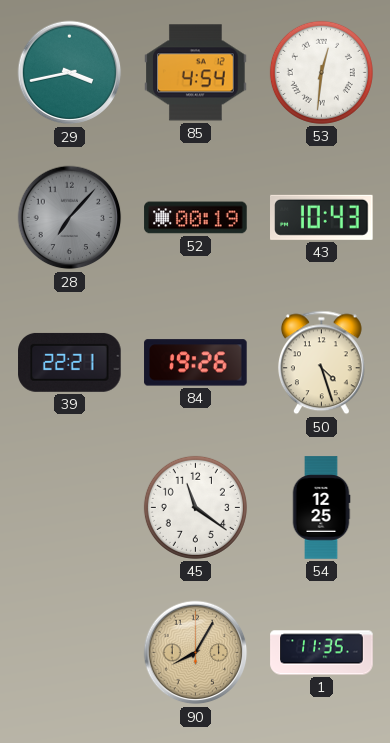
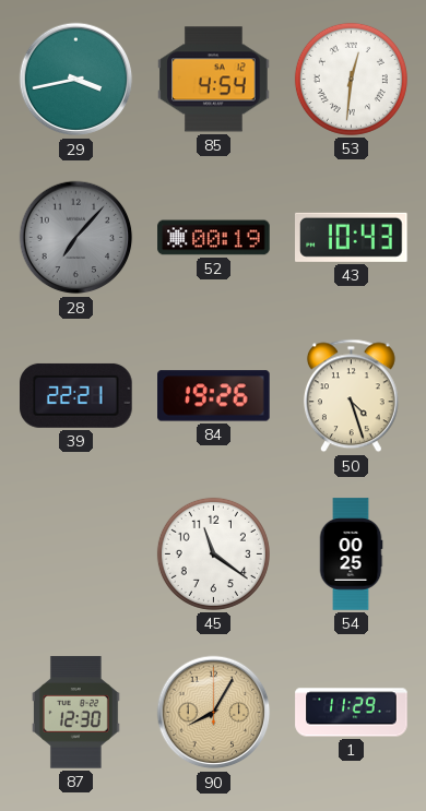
54: 12:25 -> 00:25 (351, 554)
87: none -> 12:30 (75, 713)
1: 11:35 -> 11:29 (352, 713)
